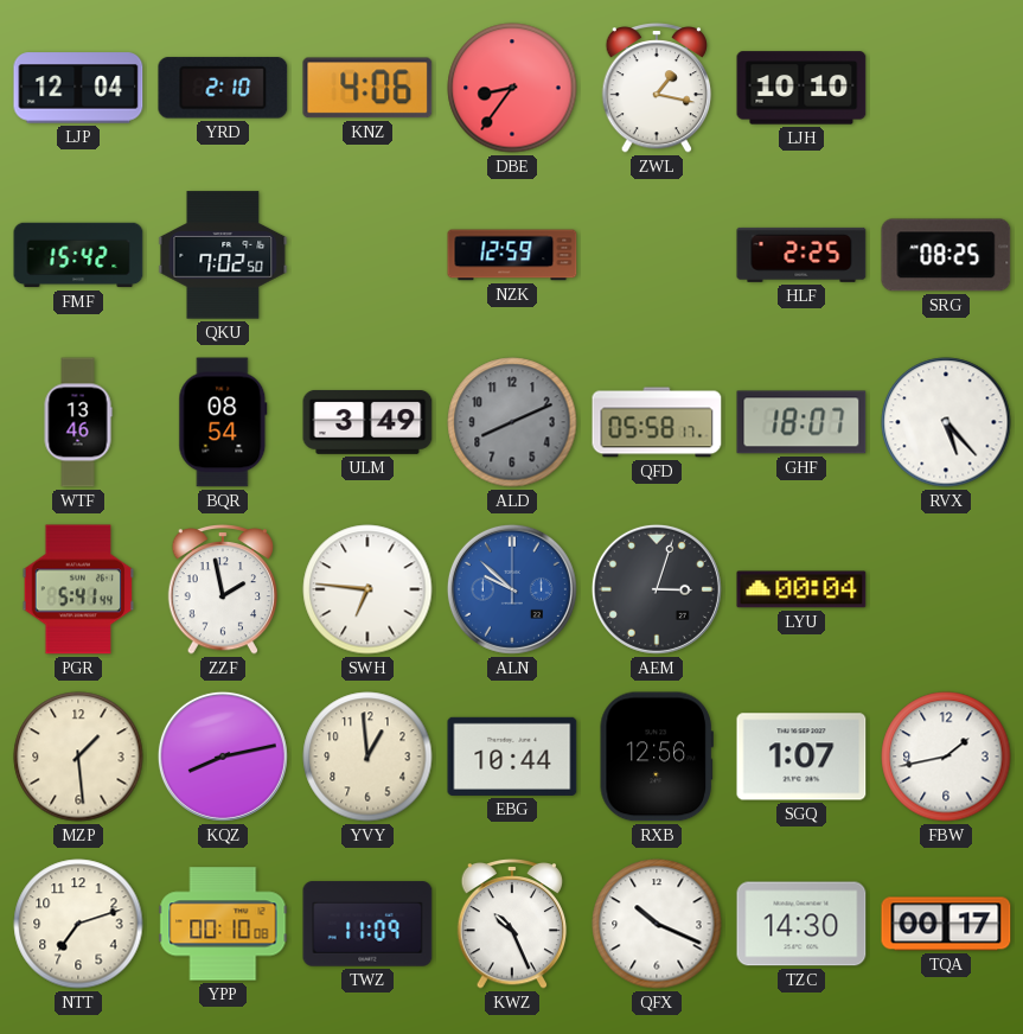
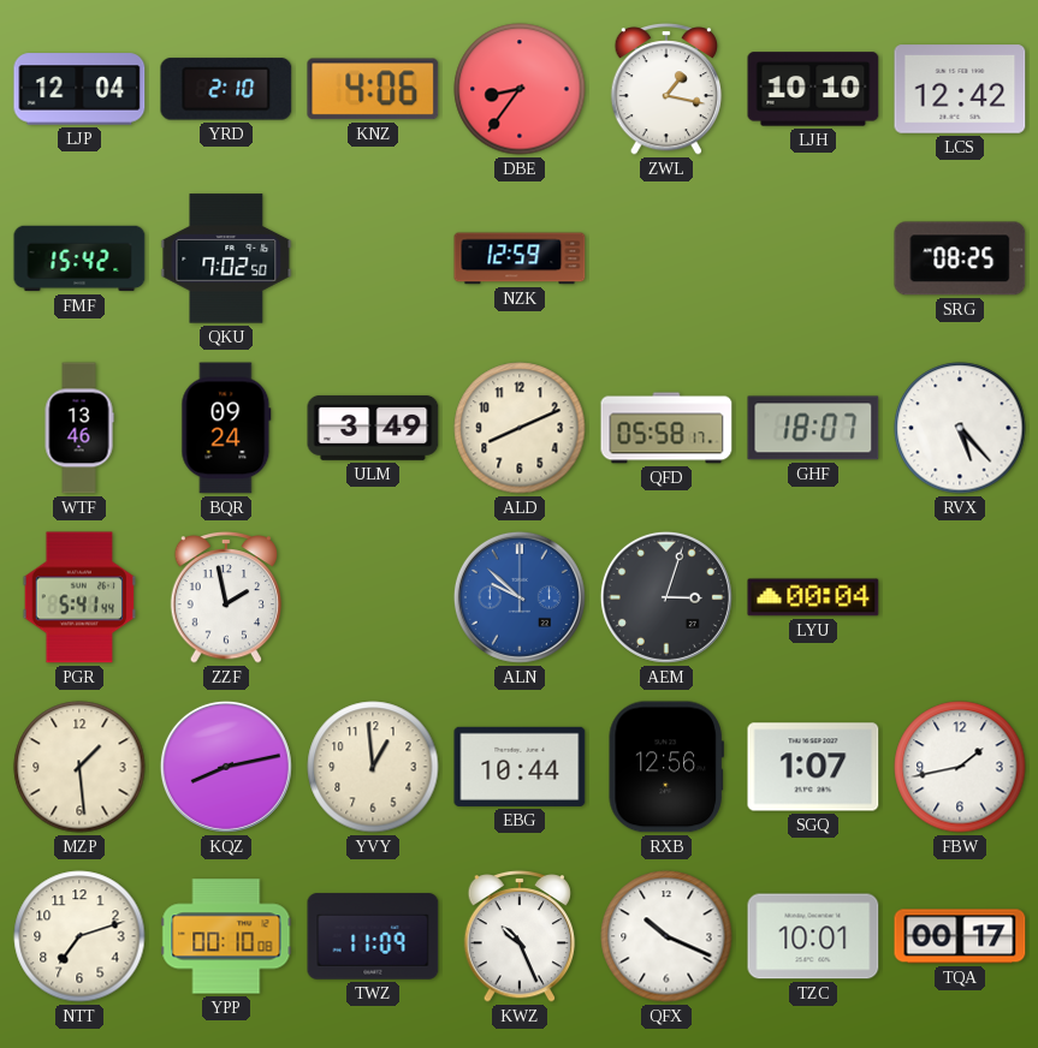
LCS: none -> 12:42 (960, 89)
HLF: 2:25 -> none (801, 255)
BQR: 08:54 -> 09:24 (226, 428)
ALD dial: grey -> cream (520, 428)
SWH: 6:46 -> none (367, 589)
TZC: 14:30 -> 10:01 (813, 936)
